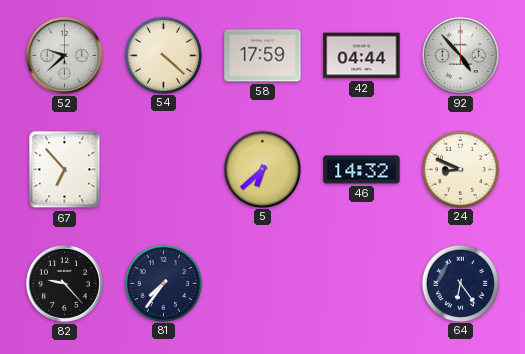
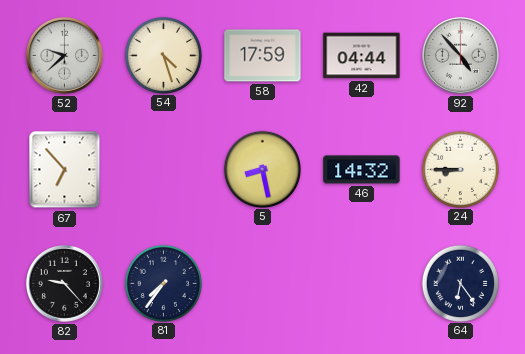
54: 4:22 -> 4:27 (163, 55)
5: 6:38 -> 8:28 (262, 169)
24: 8:49 -> 8:45 (460, 169)
